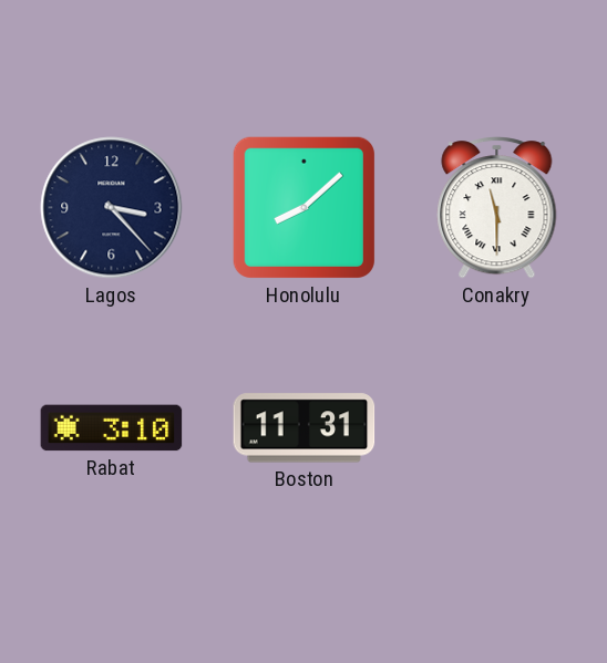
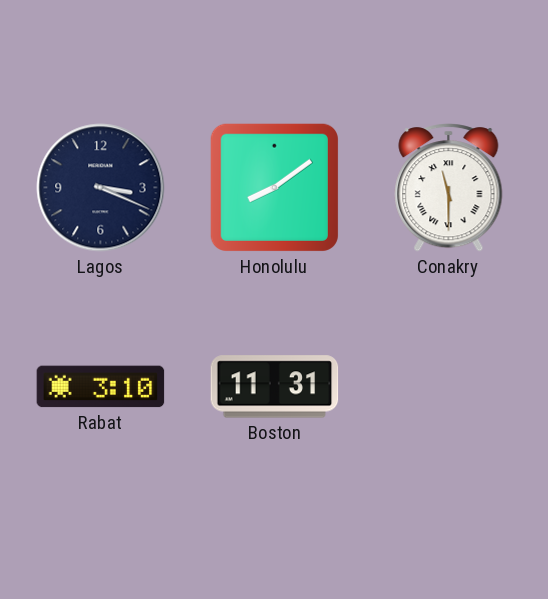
Lagos: 3:23 -> 3:19 (101, 188)
Honolulu: 8:08 -> 8:09 (274, 187)
